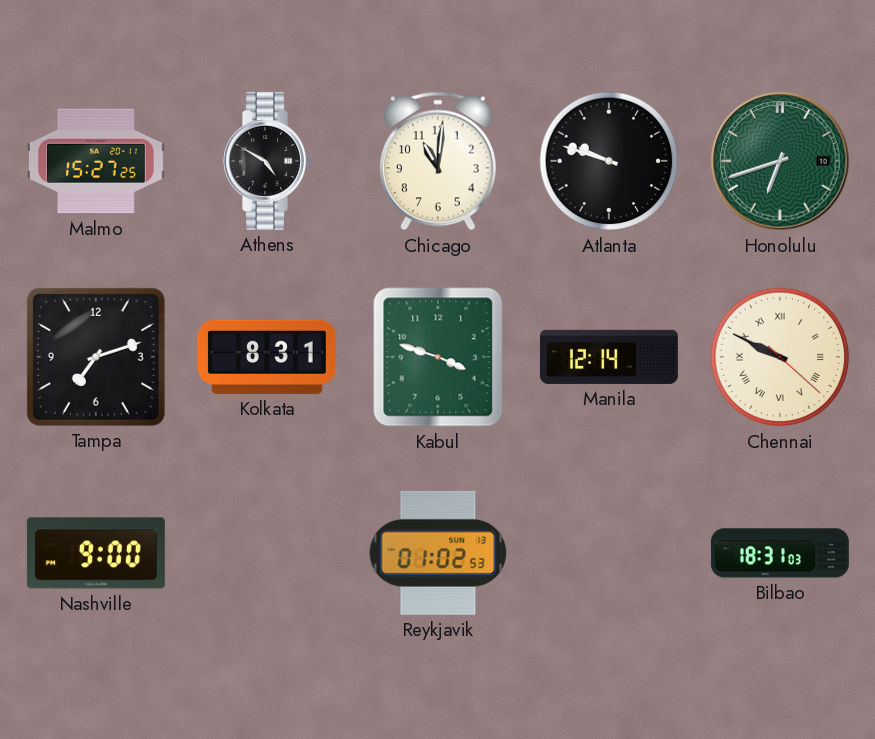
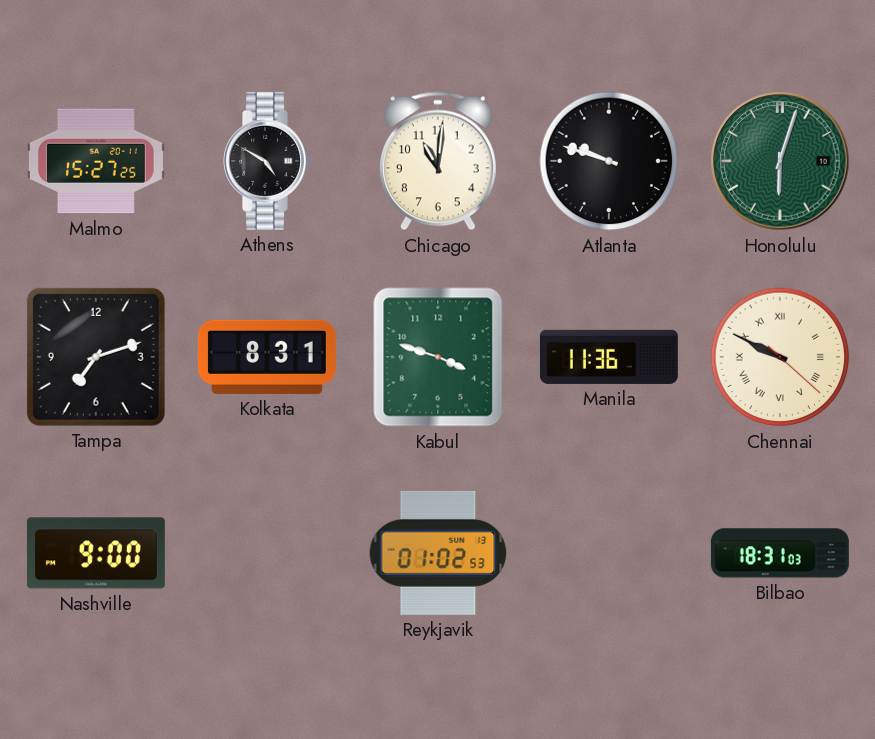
Honolulu: 6:42 -> 6:03 (780, 161)
Manila: 12:14 -> 11:36 (609, 357)
